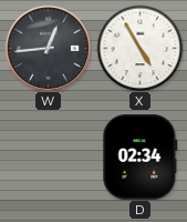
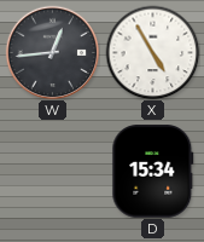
D: 02:34 -> 15:34 (153, 172)
